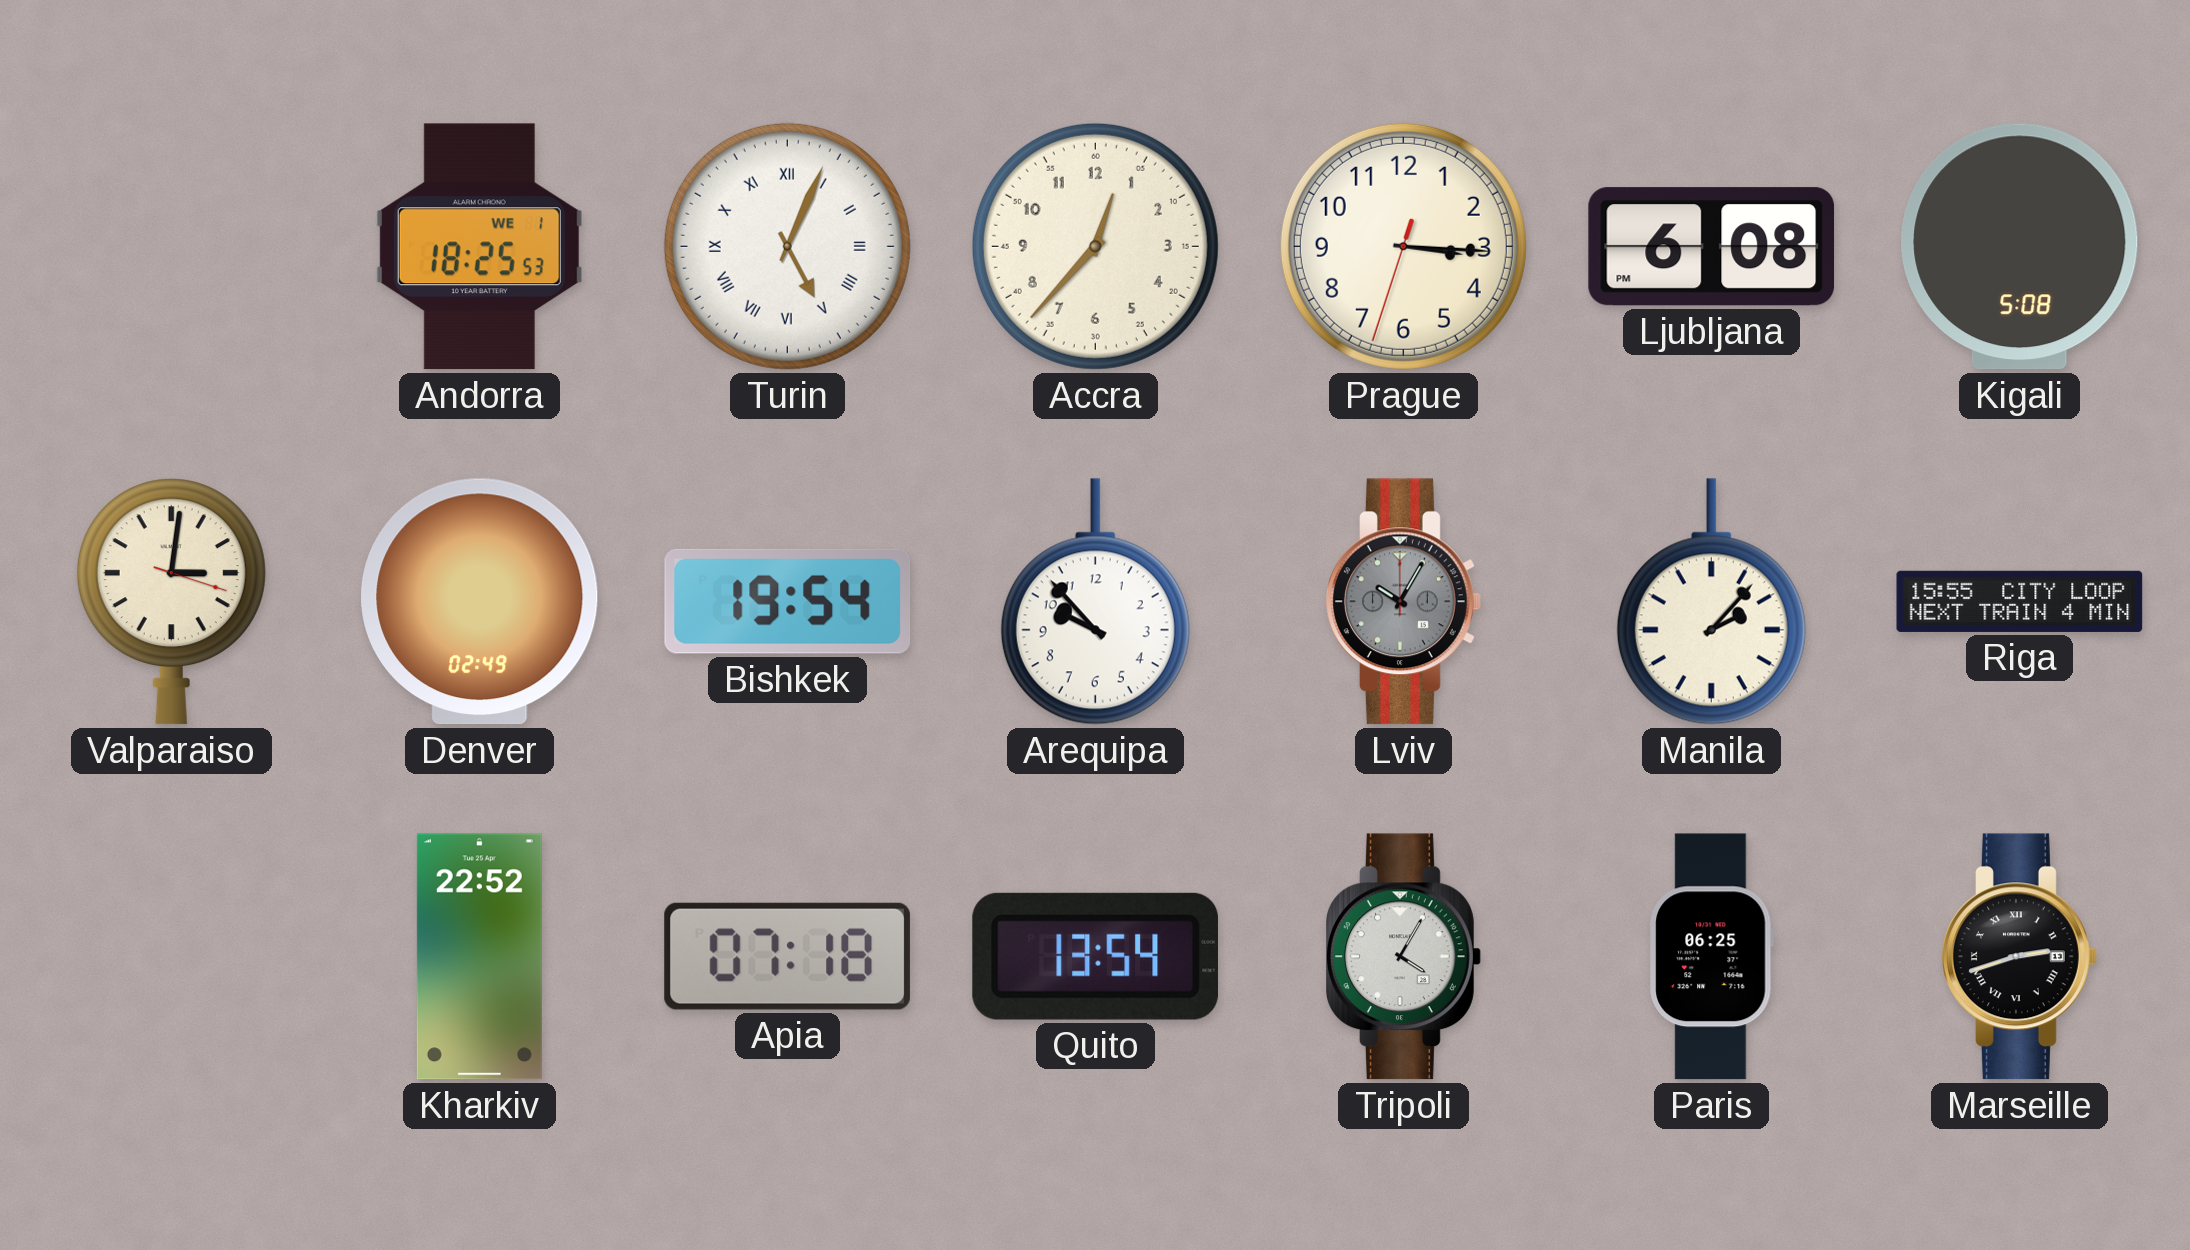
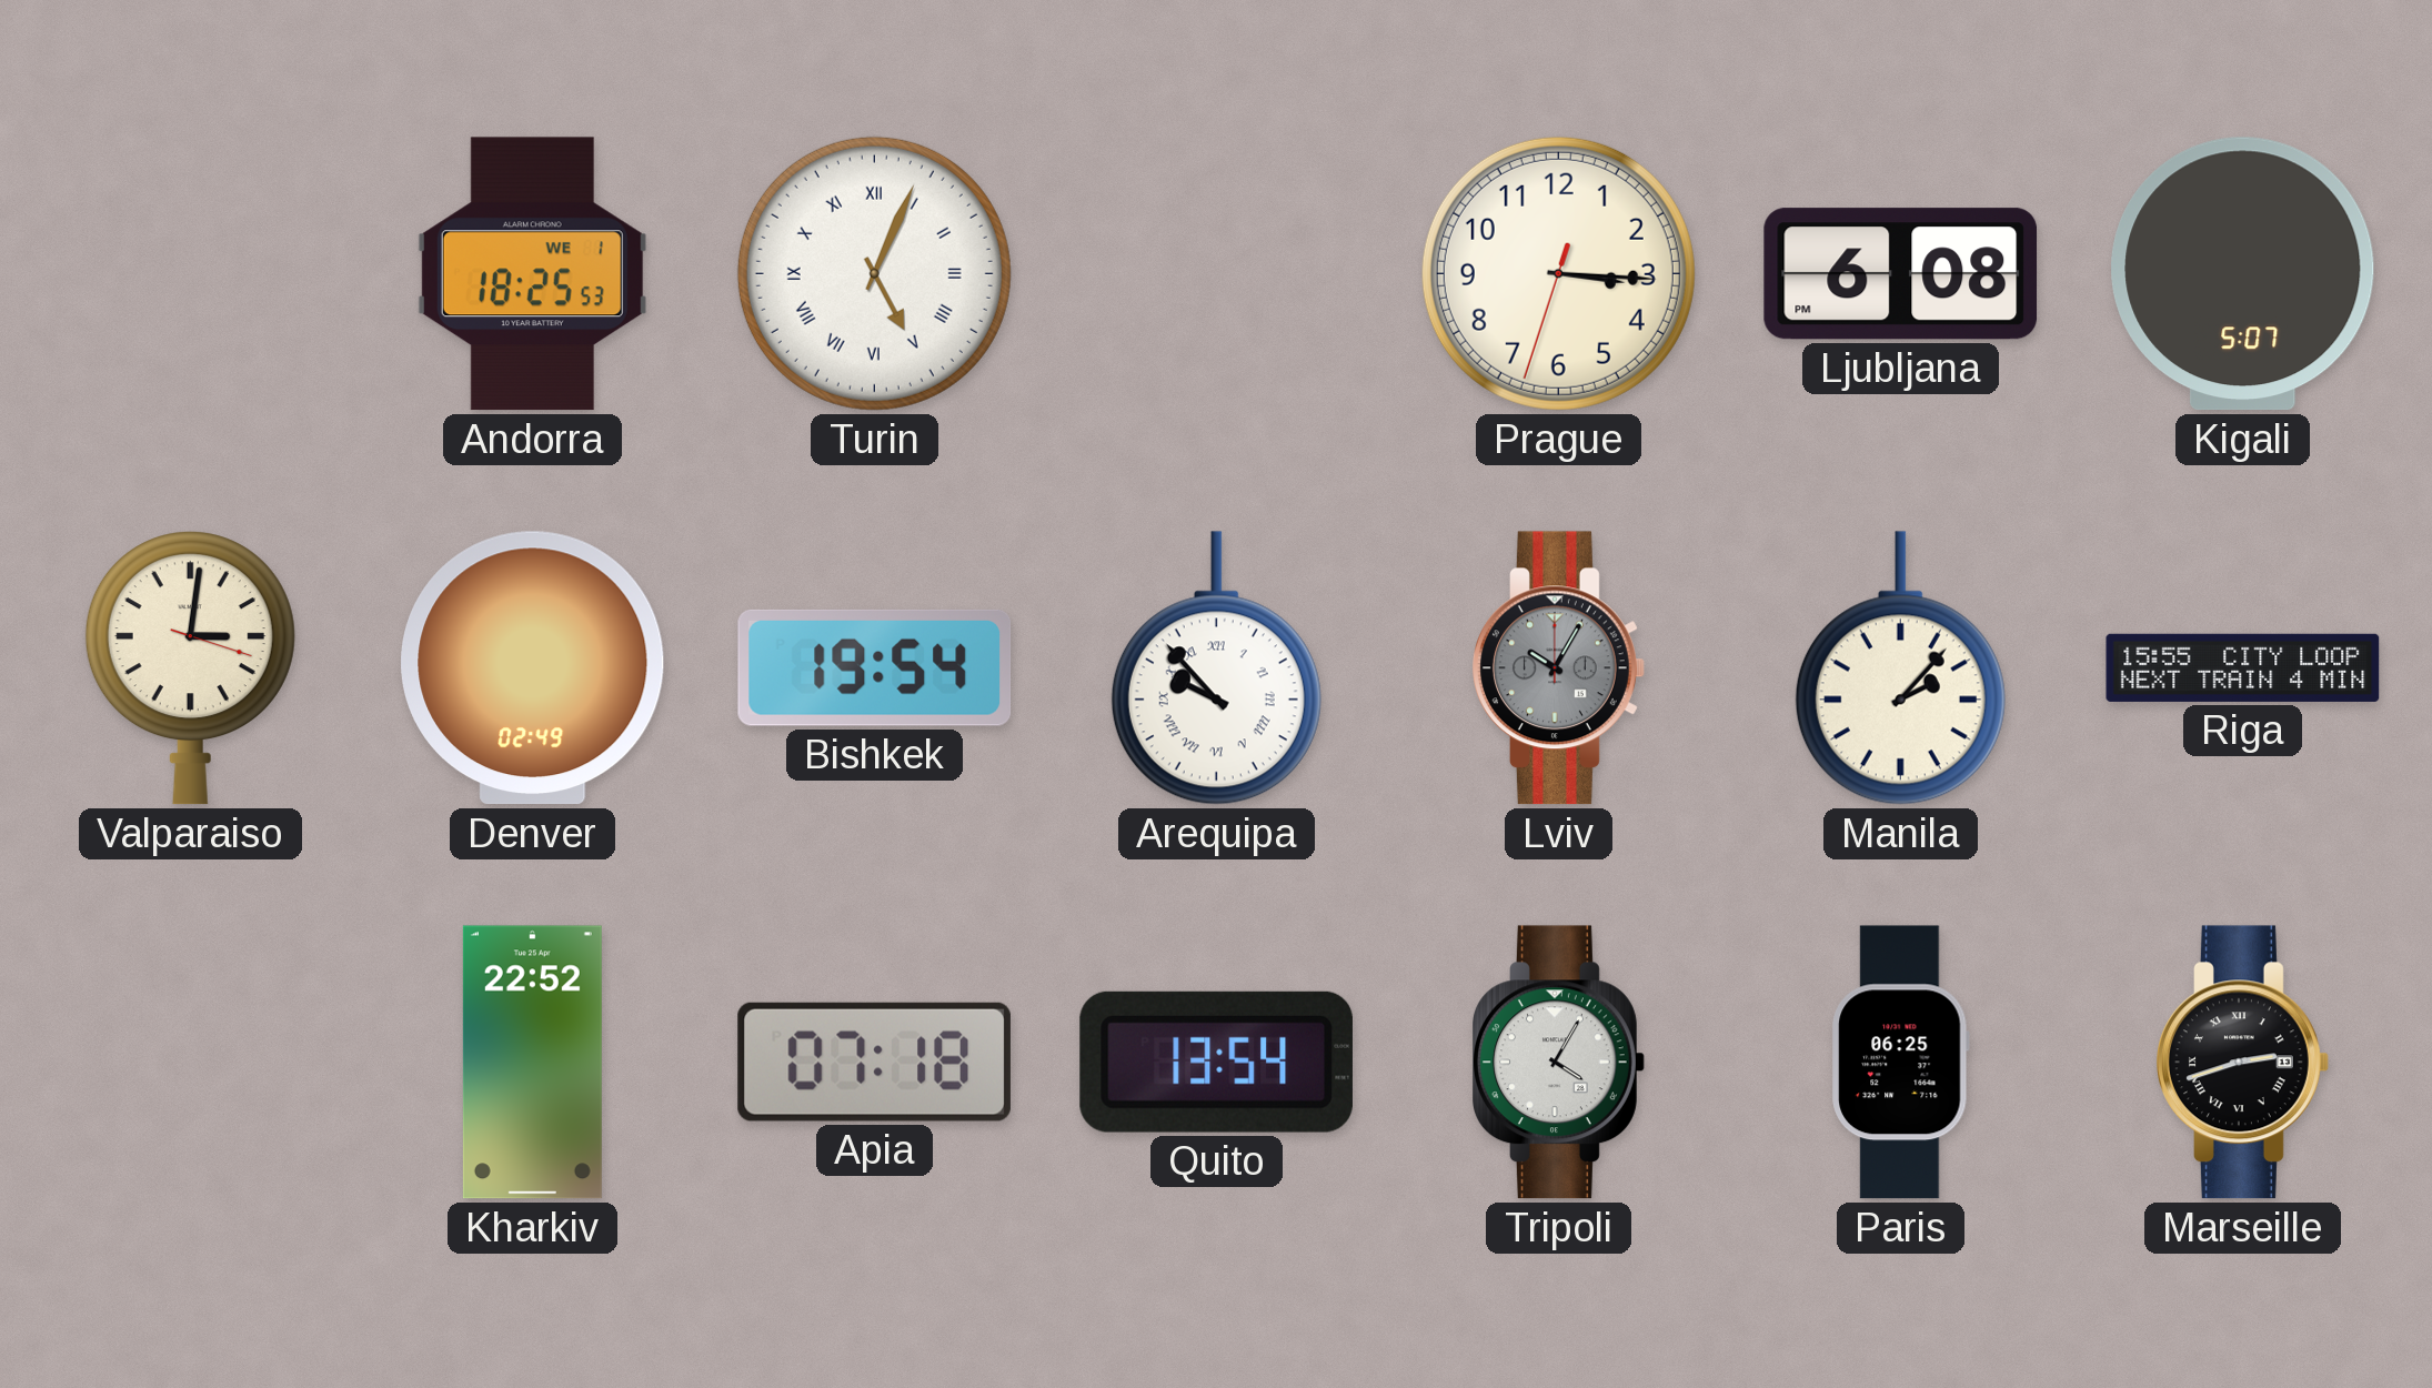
Accra: 12:37 -> none (1095, 246)
Kigali: 5:08 -> 5:07 (2243, 274)
Arequipa numerals: Arabic -> Roman (1216, 668)
